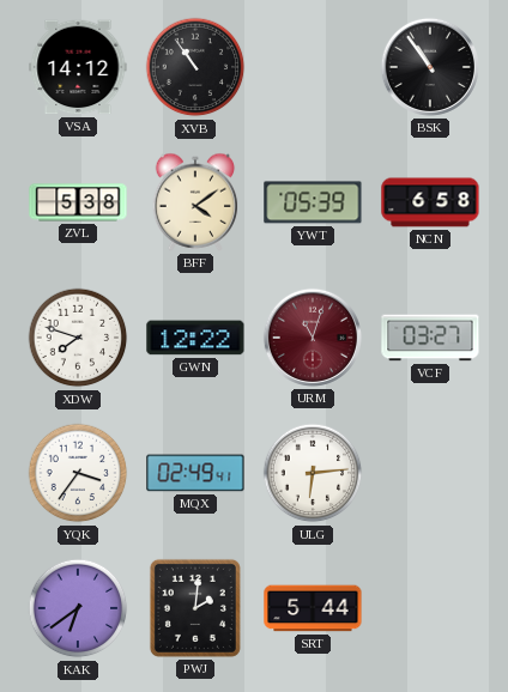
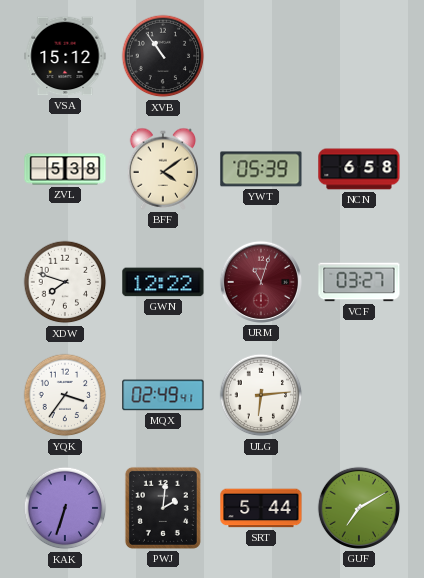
VSA: 14:12 -> 15:12 (65, 56)
BSK: 10:54 -> none (430, 67)
KAK: 6:39 -> 6:33 (65, 508)
GUF: none -> 7:10 (359, 508)
